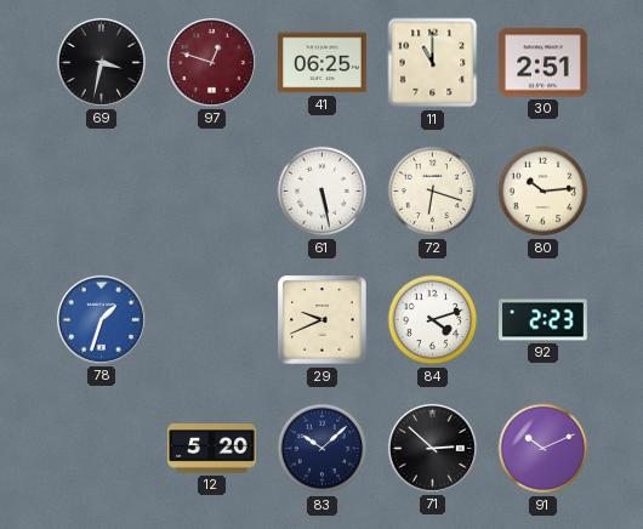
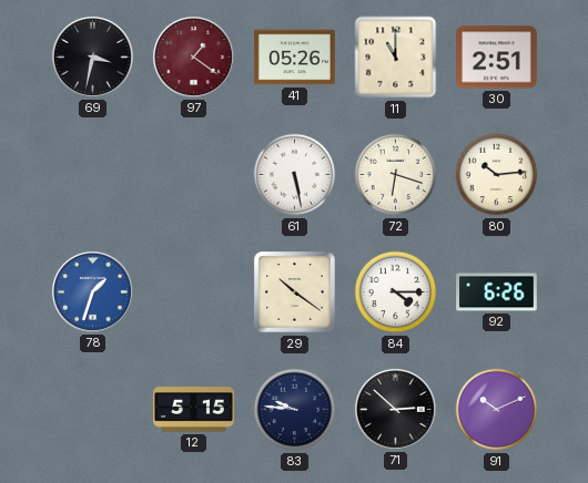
97: 12:48 -> 1:21 (193, 56)
41: 06:25 -> 05:26 (295, 58)
29: 9:41 -> 10:21 (295, 292)
84: 4:12 -> 4:15 (396, 292)
92: 2:23 -> 6:26 (497, 292)
12: 5:20 -> 5:15 (194, 410)
83: 10:08 -> 9:46 (295, 410)
